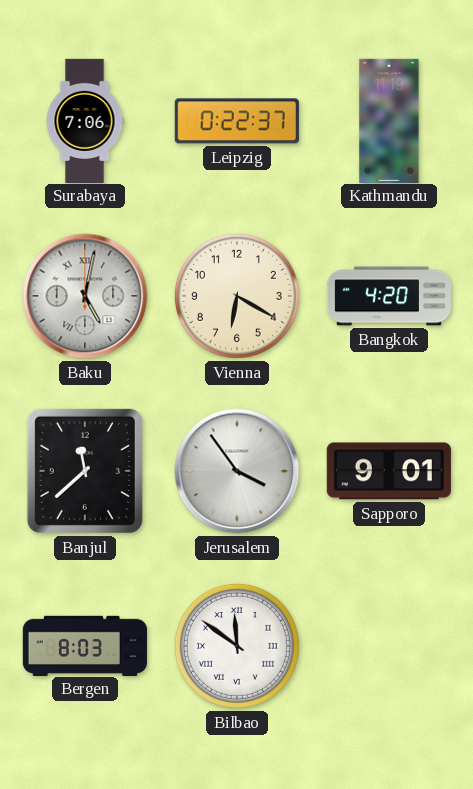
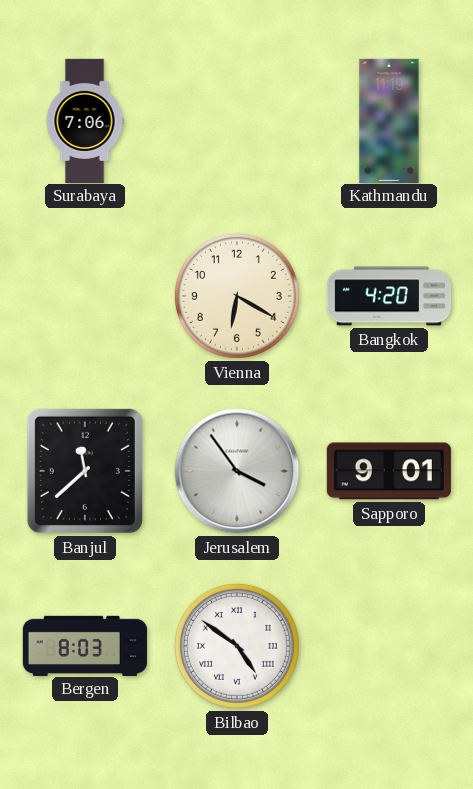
Leipzig: 0:22 -> none (237, 121)
Baku: 5:02 -> none (85, 296)
Bilbao: 11:51 -> 4:51 (237, 646)
